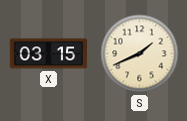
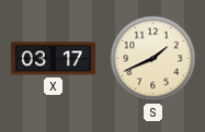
X: 03:15 -> 03:17 (53, 59)
